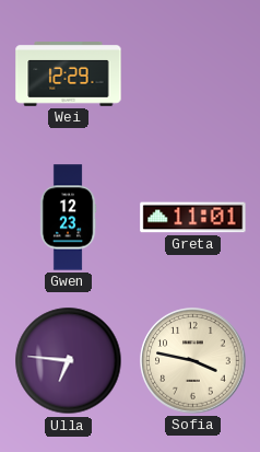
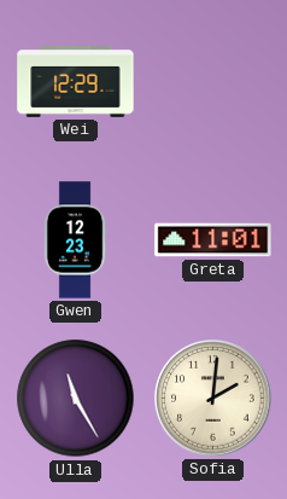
Ulla: 6:46 -> 11:25 (76, 399)
Sofia: 3:47 -> 2:01 (213, 399)
